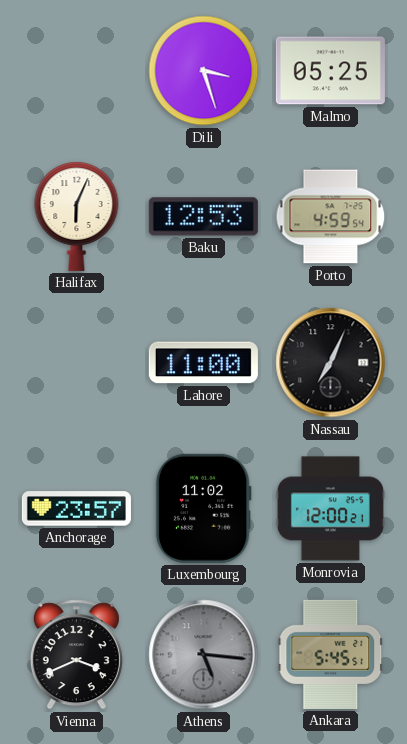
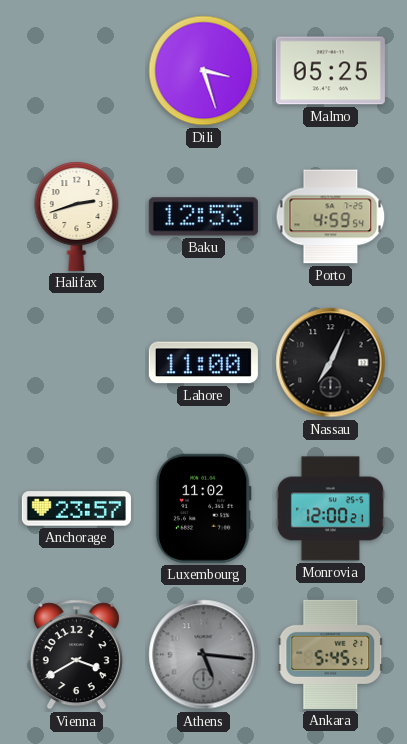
Halifax: 6:04 -> 2:42 (77, 216)
Vienna: 3:41 -> 3:40 (76, 655)
